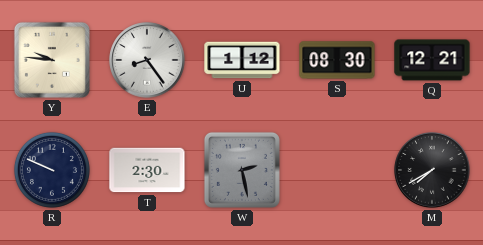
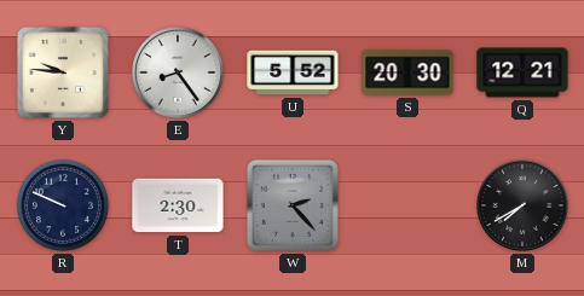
U: 1:12 -> 5:52 (293, 72)
S: 08:30 -> 20:30 (407, 72)
W: 2:28 -> 2:23 (293, 205)
